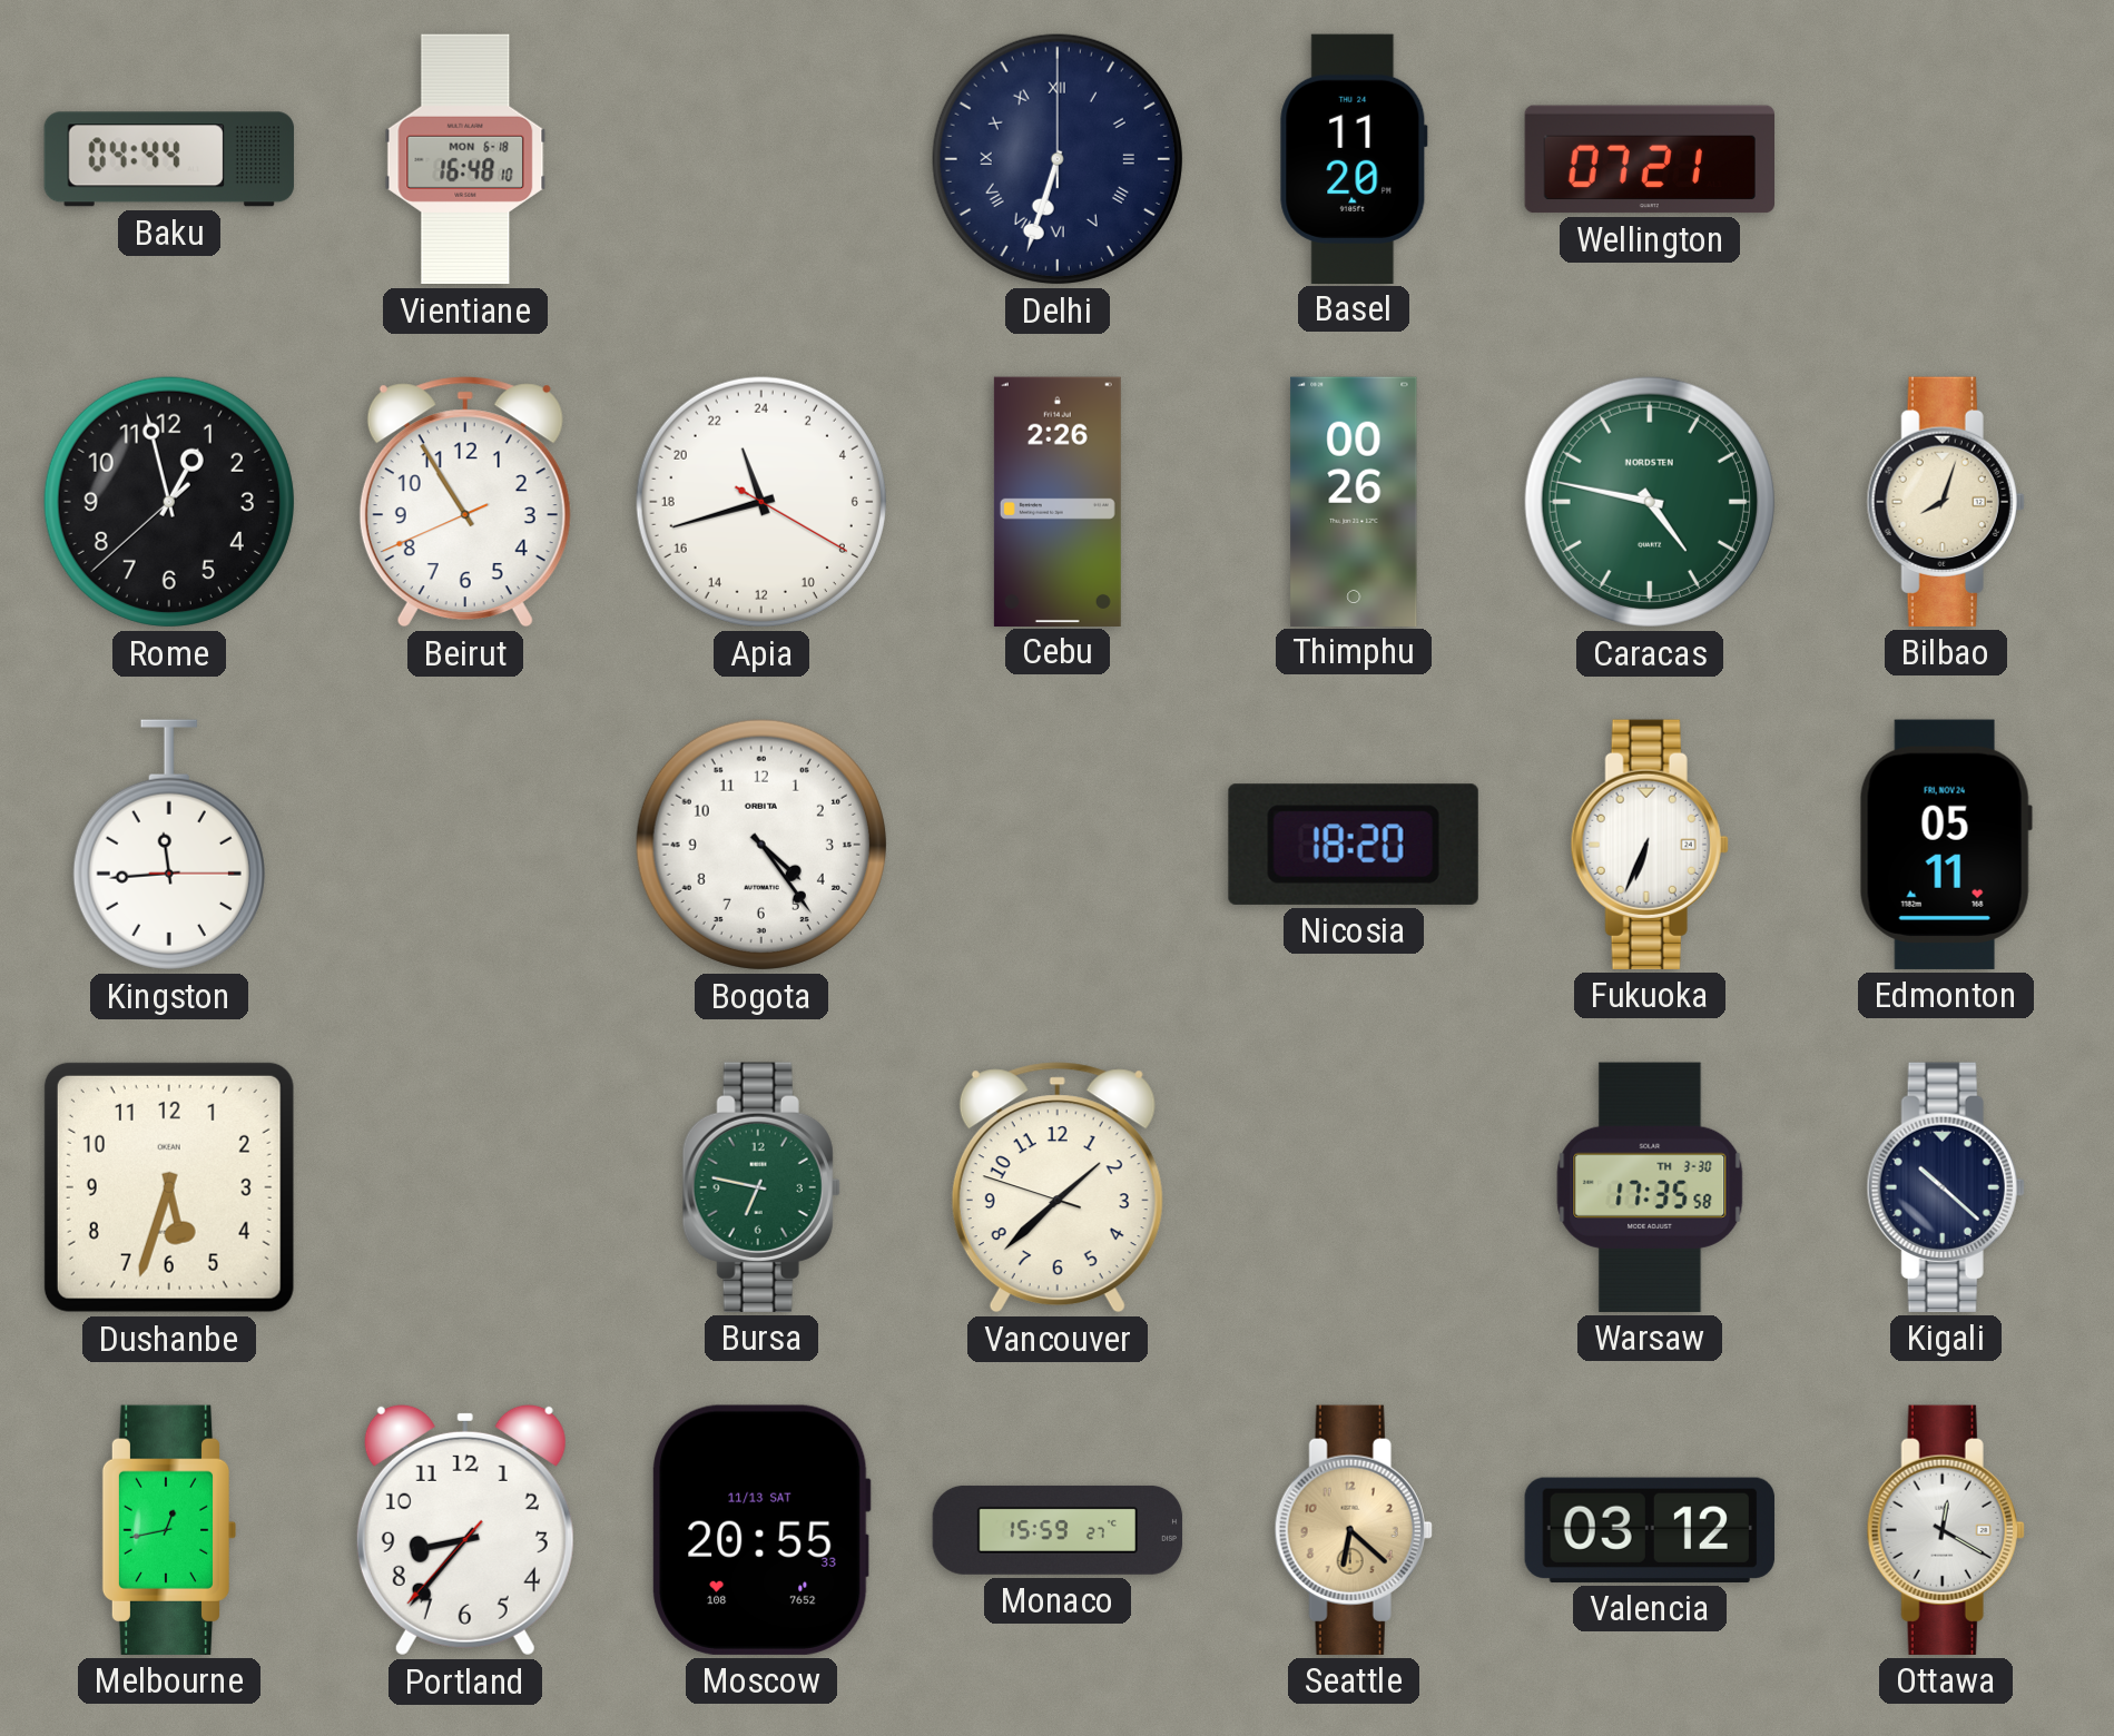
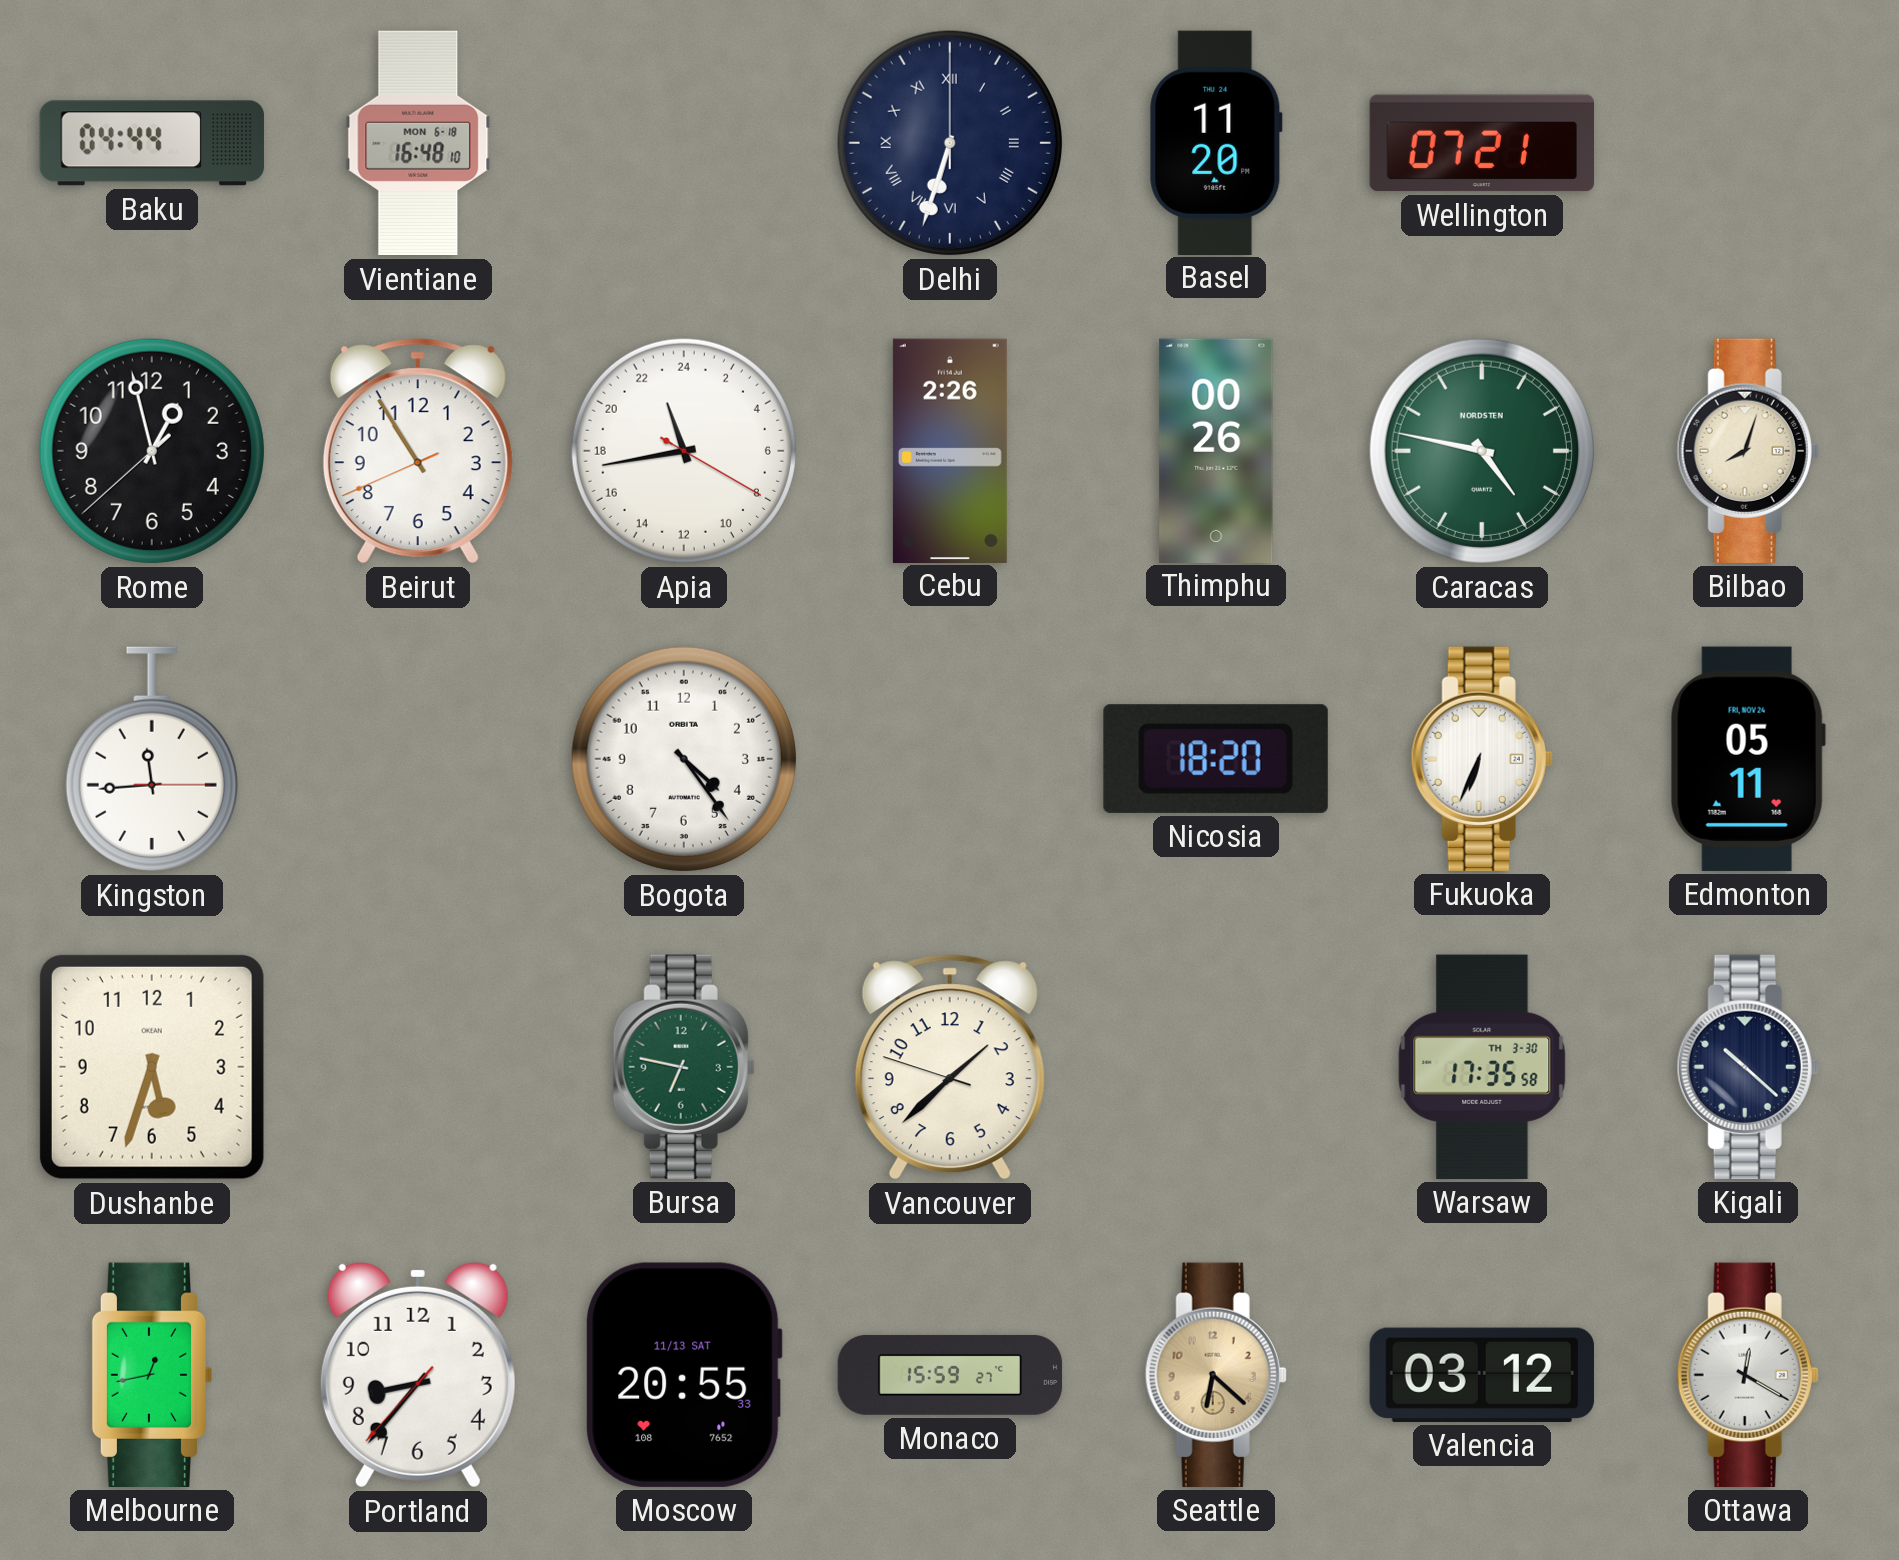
Apia: 22:42 -> 22:43 (684, 451)
